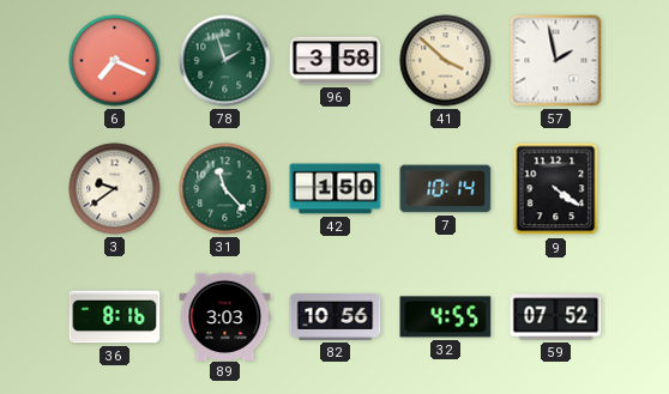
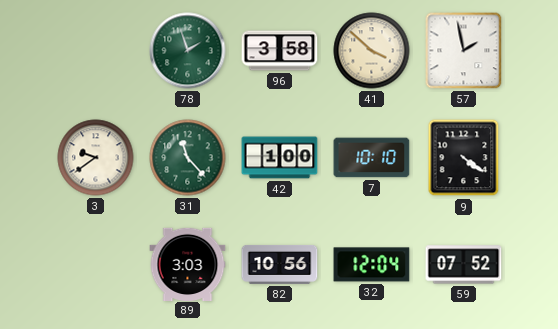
6: 7:19 -> none (115, 61)
42: 1:50 -> 1:00 (280, 158)
7: 10:14 -> 10:10 (372, 158)
36: 8:16 -> none (115, 317)
32: 4:55 -> 12:04 (372, 265)
